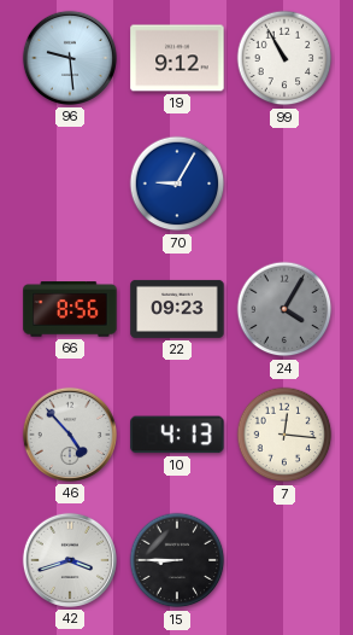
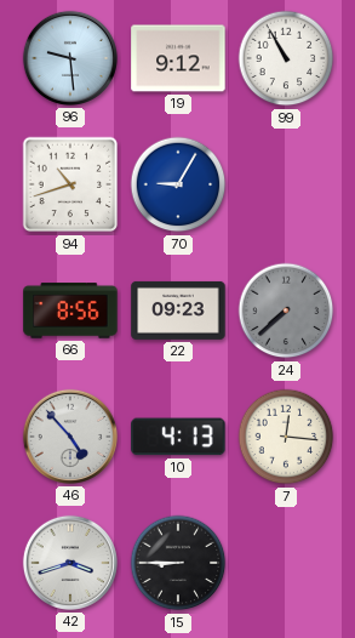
94: none -> 10:42 (70, 184)
24: 4:05 -> 7:38 (286, 311)
